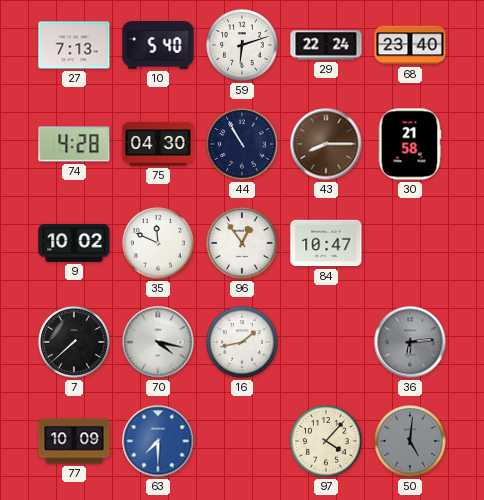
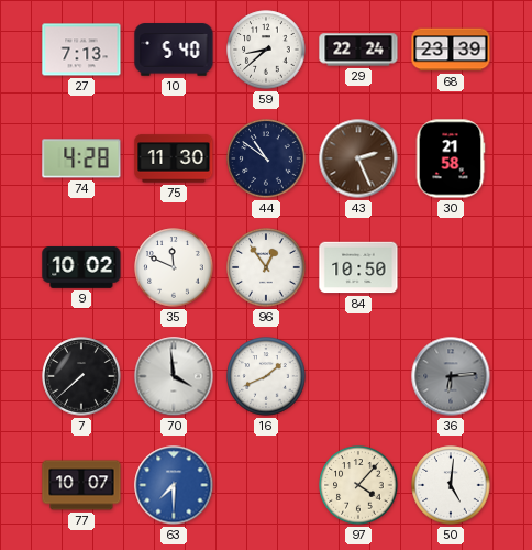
59: 6:12 -> 8:38 (266, 50)
68: 23:40 -> 23:39 (451, 50)
75: 04:30 -> 11:30 (174, 158)
44: 10:55 -> 10:51 (266, 158)
43: 8:15 -> 2:26 (358, 158)
84: 10:47 -> 10:50 (358, 267)
70: 4:17 -> 3:59 (174, 376)
16: 1:43 -> 1:41 (266, 376)
77: 10:09 -> 10:07 (81, 485)
50 dial: grey -> white (451, 485)
